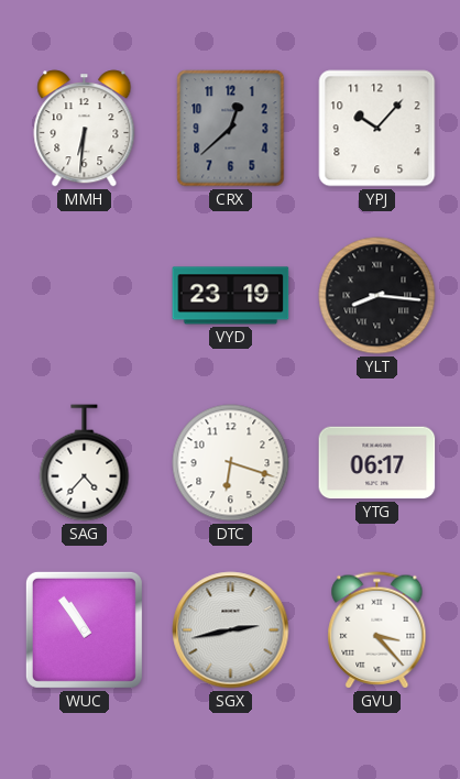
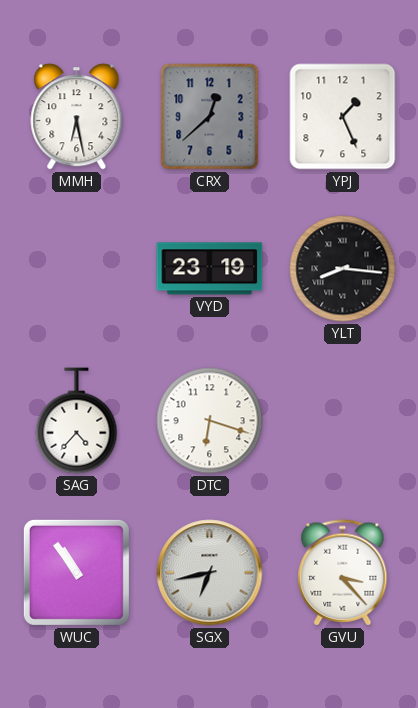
MMH: 6:31 -> 6:28 (77, 117)
YPJ: 10:07 -> 1:26 (343, 117)
YTG: 06:17 -> none (377, 463)
SGX: 2:43 -> 6:43 (210, 573)
